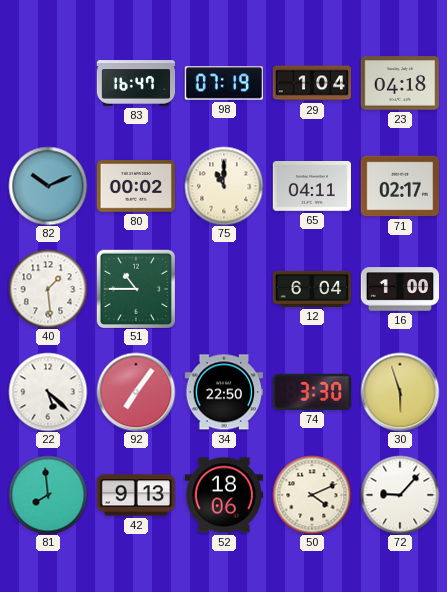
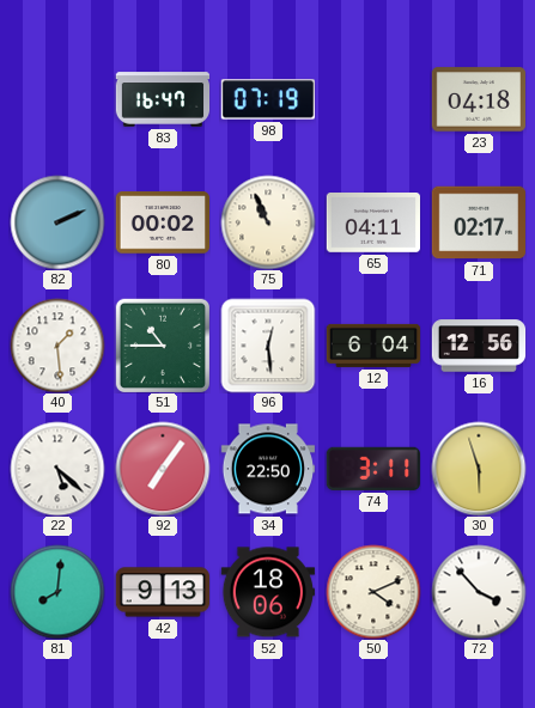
29: 1:04 -> none (312, 83)
82: 10:11 -> 2:11 (57, 222)
75: 11:00 -> 10:56 (268, 222)
96: none -> 12:29 (268, 346)
16: 1:00 -> 12:56 (479, 346)
74: 3:30 -> 3:11 (373, 469)
81: 7:59 -> 8:01 (57, 592)
72: 9:07 -> 3:53 (479, 592)
